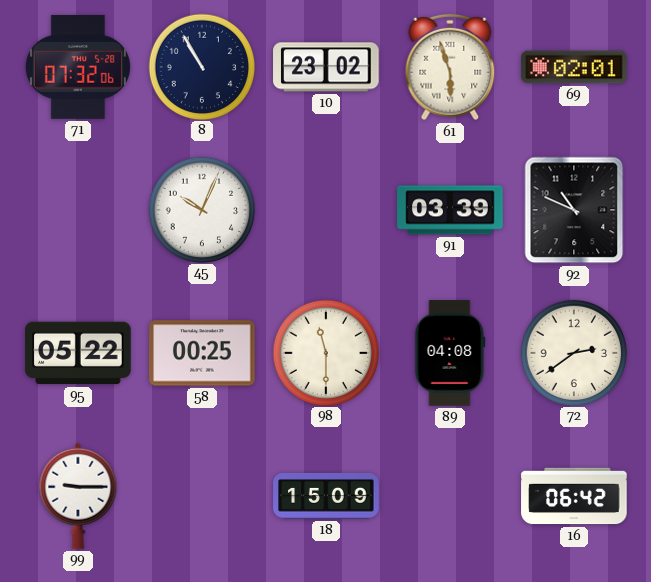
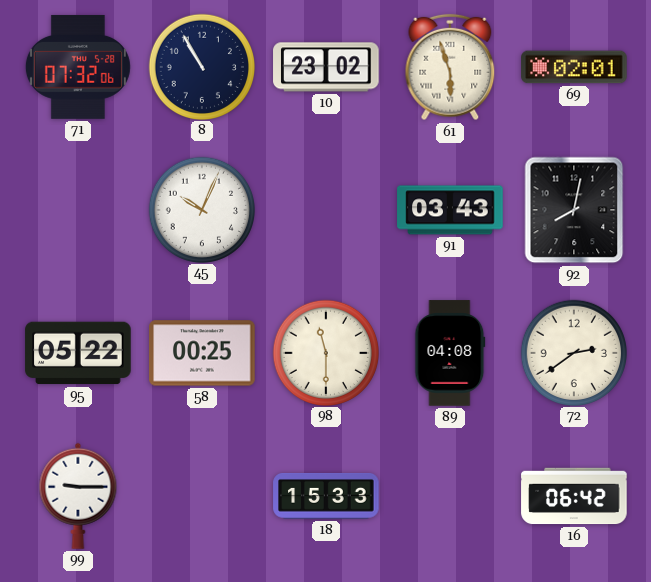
91: 03:39 -> 03:43 (450, 210)
92: 10:49 -> 8:02 (574, 210)
18: 15:09 -> 15:33 (326, 497)
